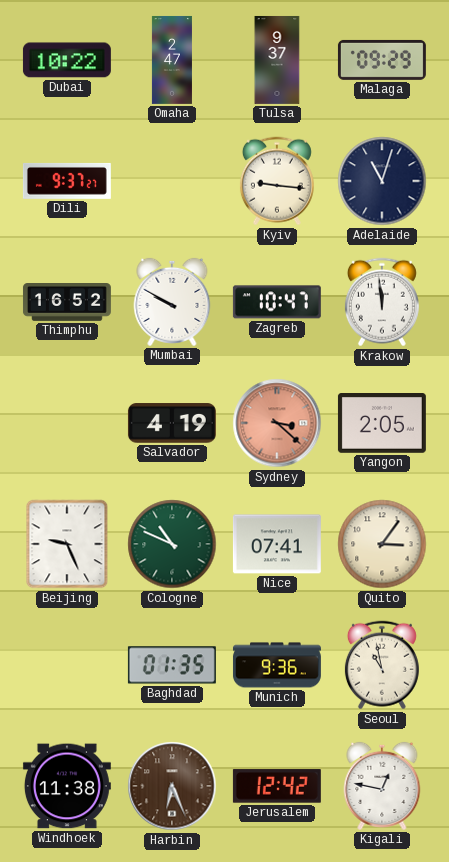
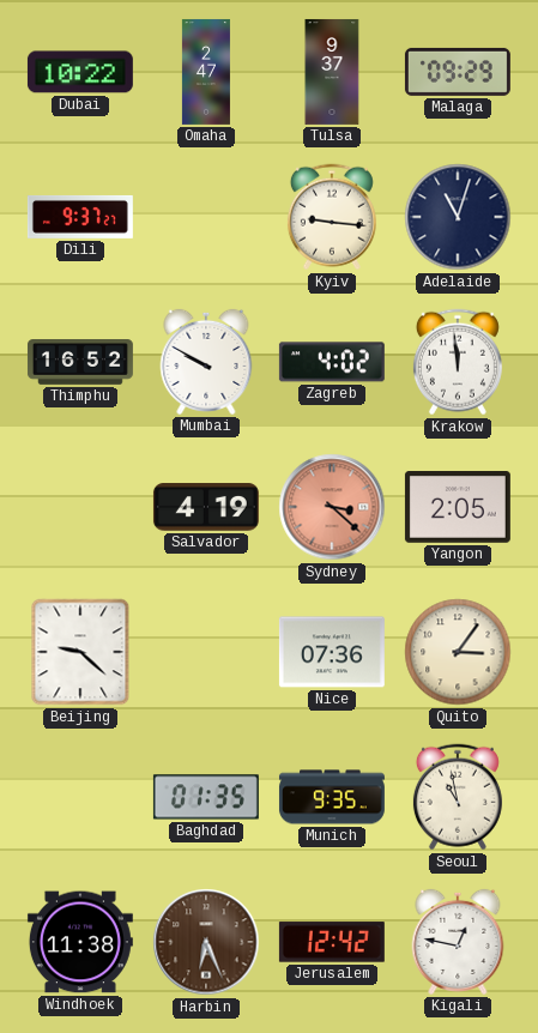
Zagreb: 10:47 -> 4:02 (332, 362)
Beijing: 9:26 -> 9:22 (80, 652)
Cologne: 10:49 -> none (172, 544)
Nice: 07:41 -> 07:36 (332, 652)
Munich: 9:36 -> 9:35 (332, 797)
